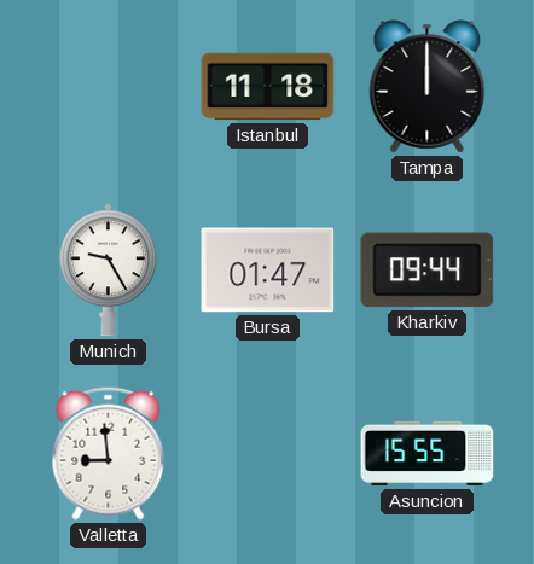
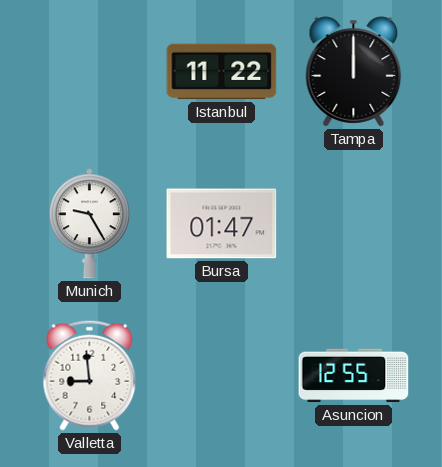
Istanbul: 11:18 -> 11:22 (222, 72)
Kharkiv: 09:44 -> none (428, 271)
Asuncion: 15:55 -> 12:55 (354, 376)
